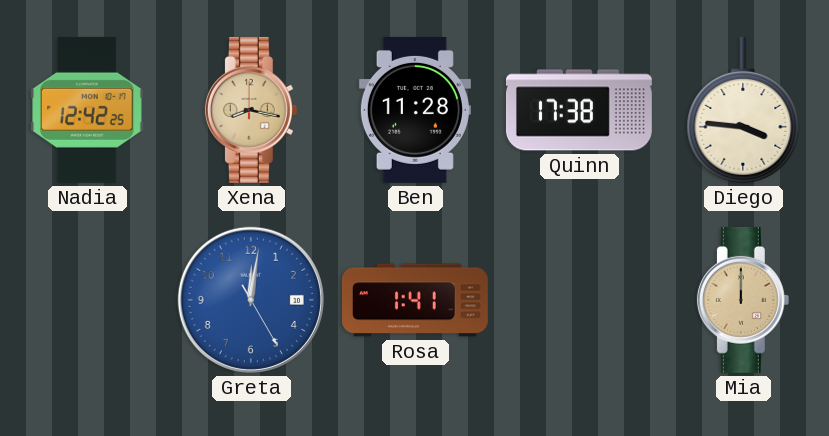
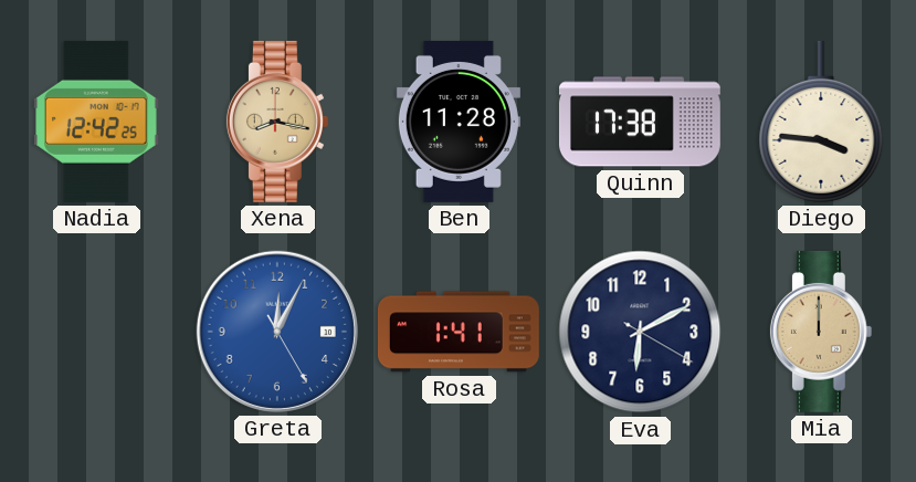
Greta: 12:01 -> 12:04 (277, 332)
Eva: none -> 6:10 (640, 332)
